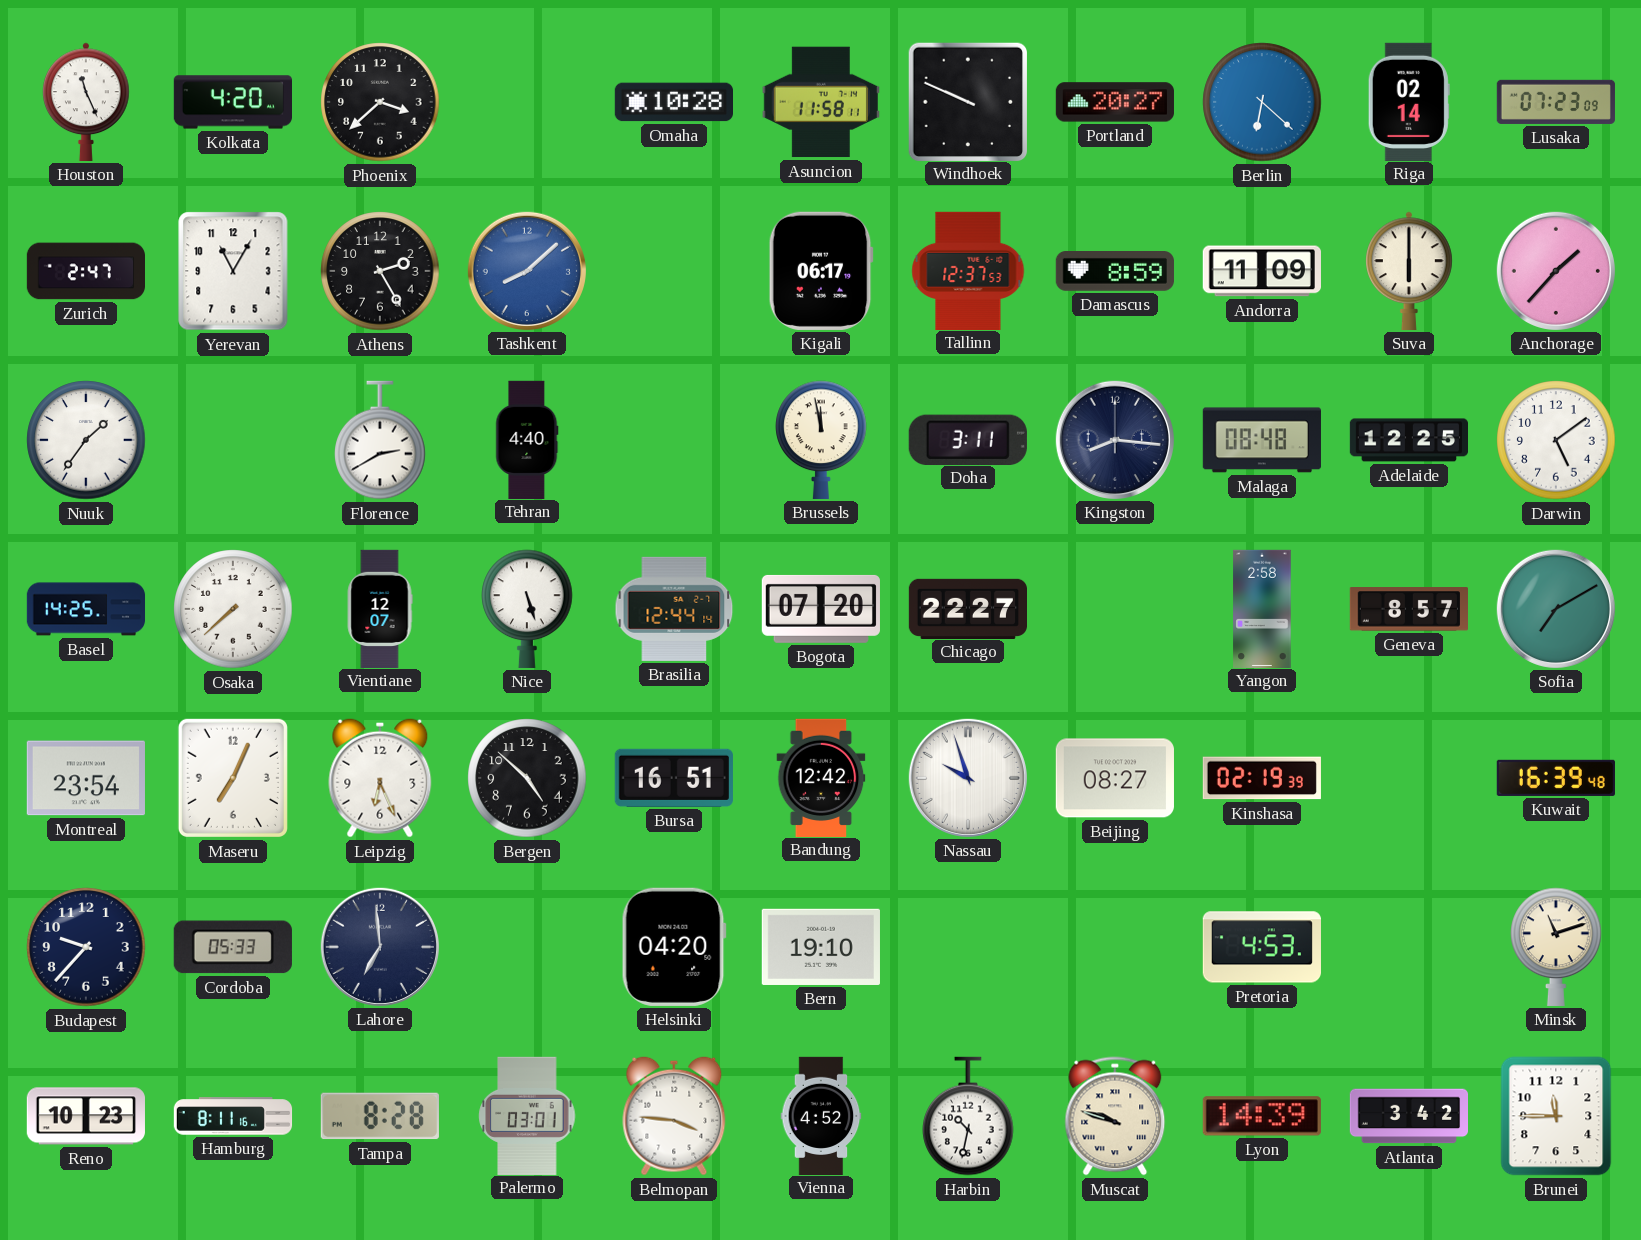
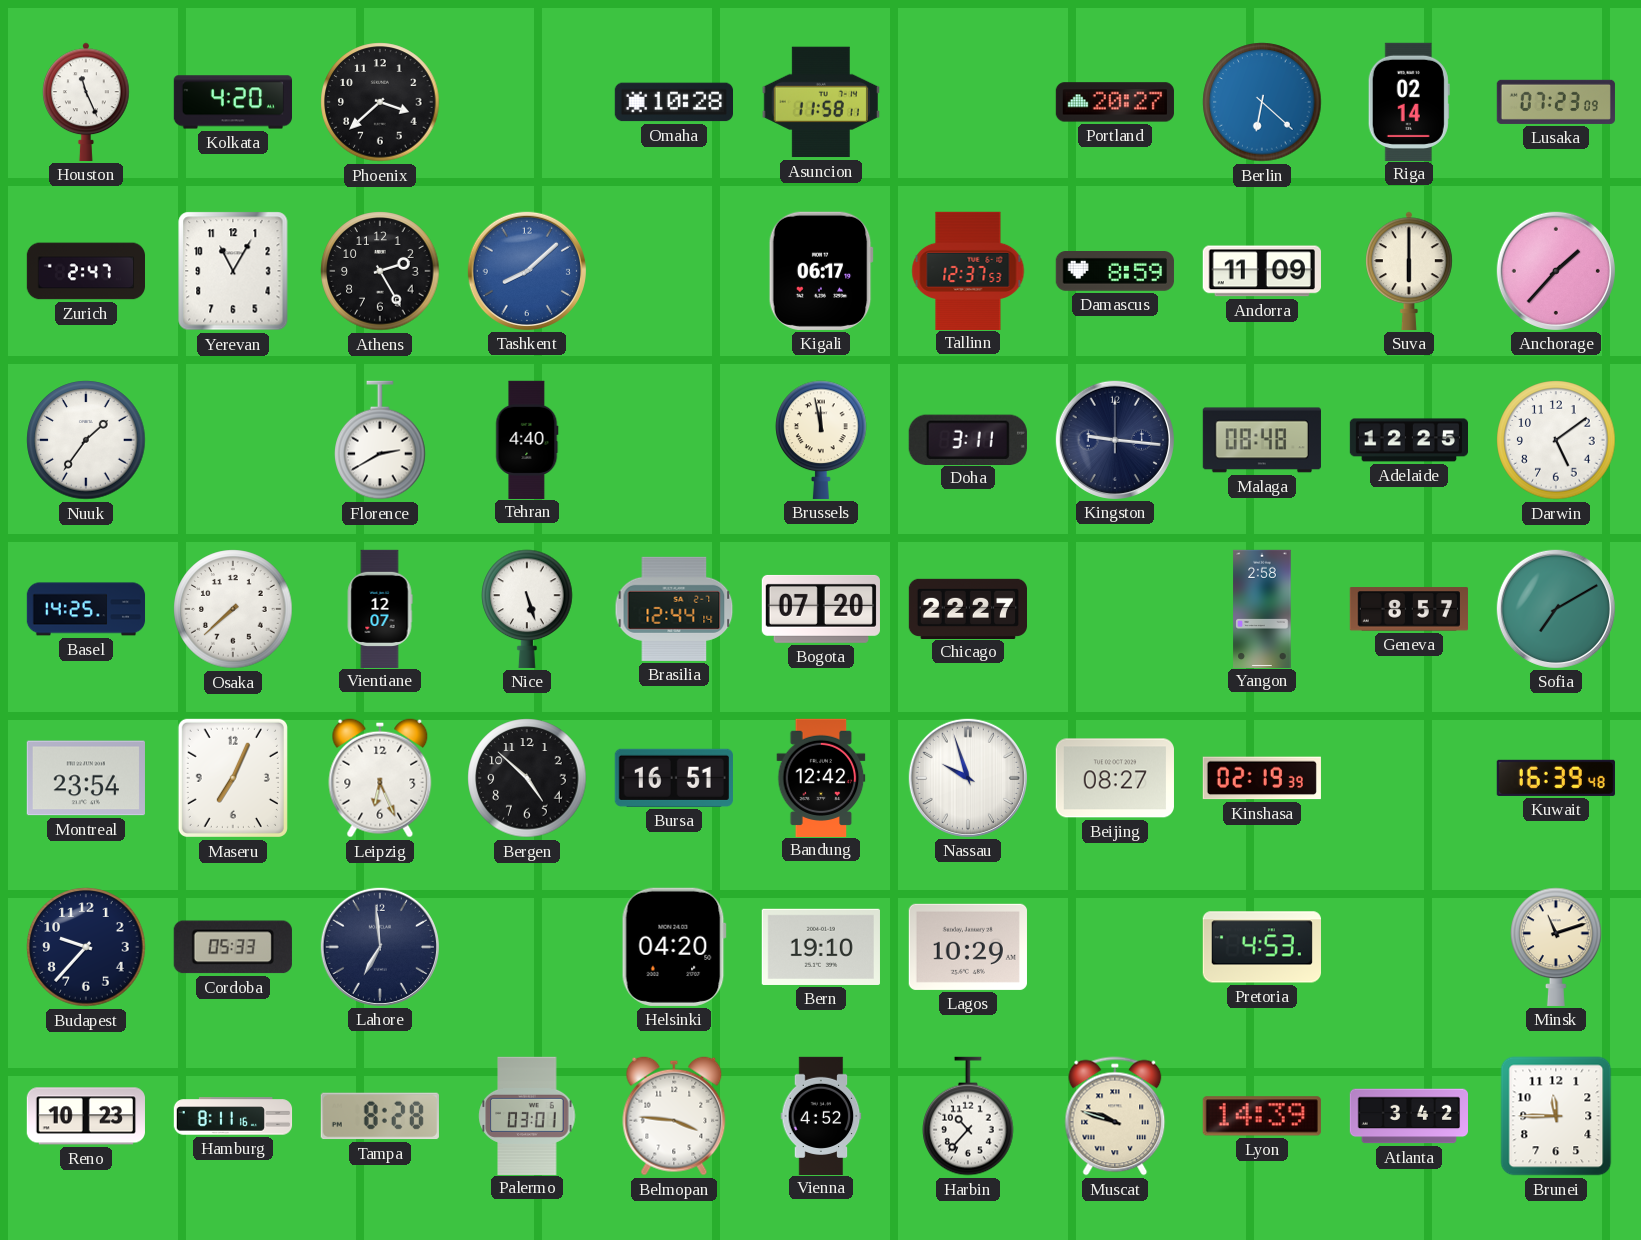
Windhoek: 9:49 -> none (967, 101)
Kingston: 8:16 -> 9:16 (1115, 440)
Lagos: none -> 10:29 (968, 947)
Harbin: 10:32 -> 10:37 (968, 1116)
